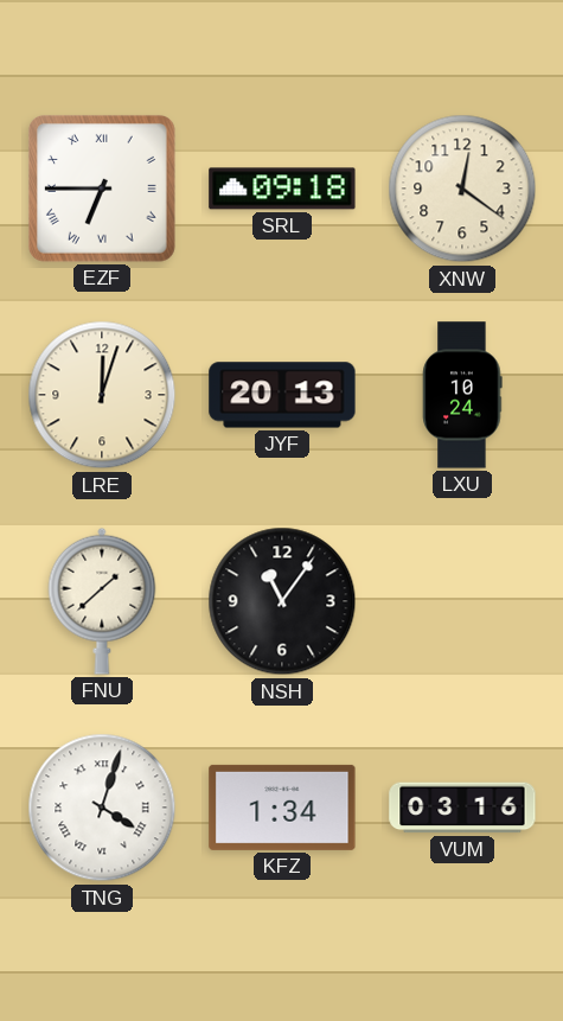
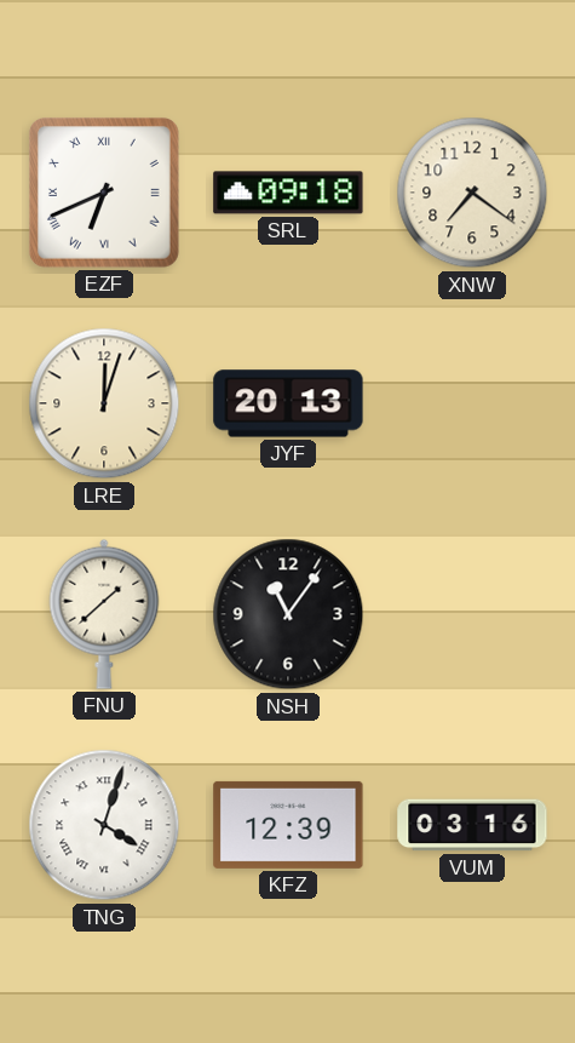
EZF: 6:45 -> 6:41 (104, 193)
XNW: 12:21 -> 7:21 (472, 193)
LXU: 10:24 -> none (462, 395)
KFZ: 1:34 -> 12:39 (288, 825)
